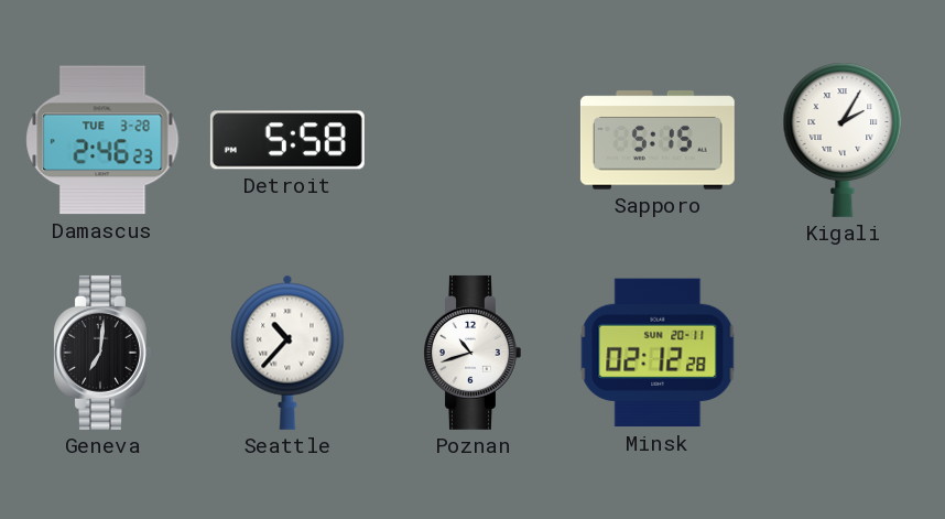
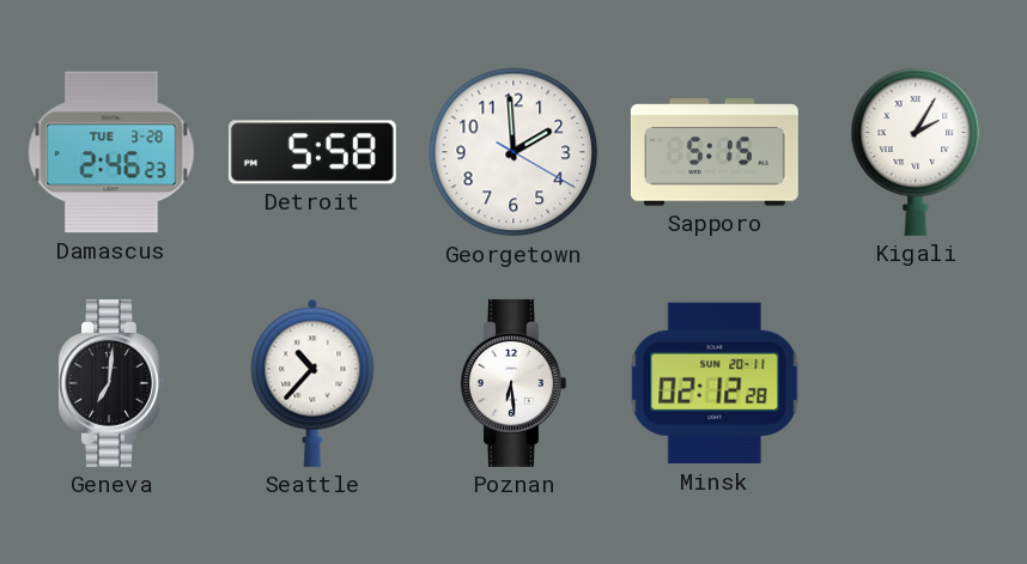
Georgetown: none -> 1:59 (513, 152)
Poznan: 10:42 -> 6:29 (513, 383)
